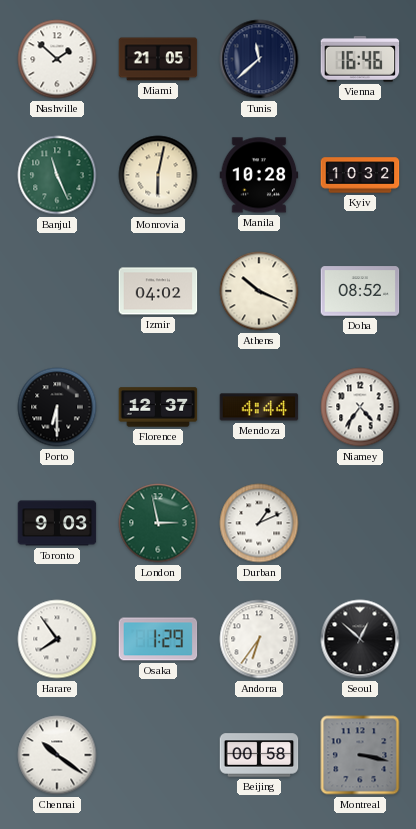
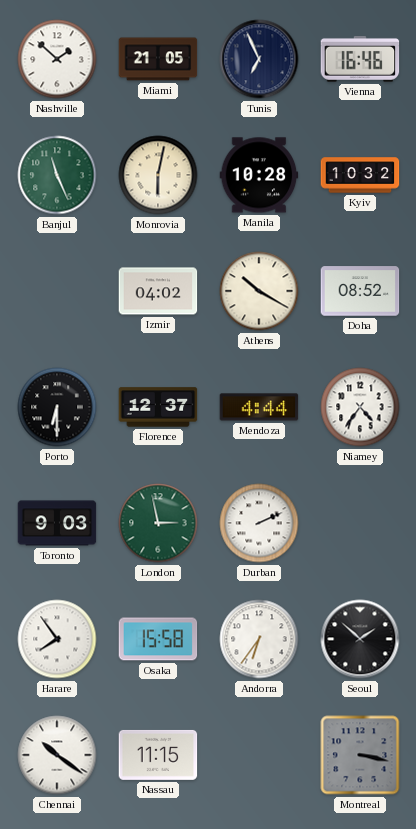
Tunis: 11:38 -> 6:56 (259, 59)
Athens: 10:19 -> 10:20 (259, 291)
Durban: 1:11 -> 2:11 (259, 523)
Osaka: 1:29 -> 15:58 (158, 639)
Seoul: 12:52 -> 1:52 (360, 639)
Nassau: none -> 11:15 (158, 755)
Beijing: 00:58 -> none (259, 755)
